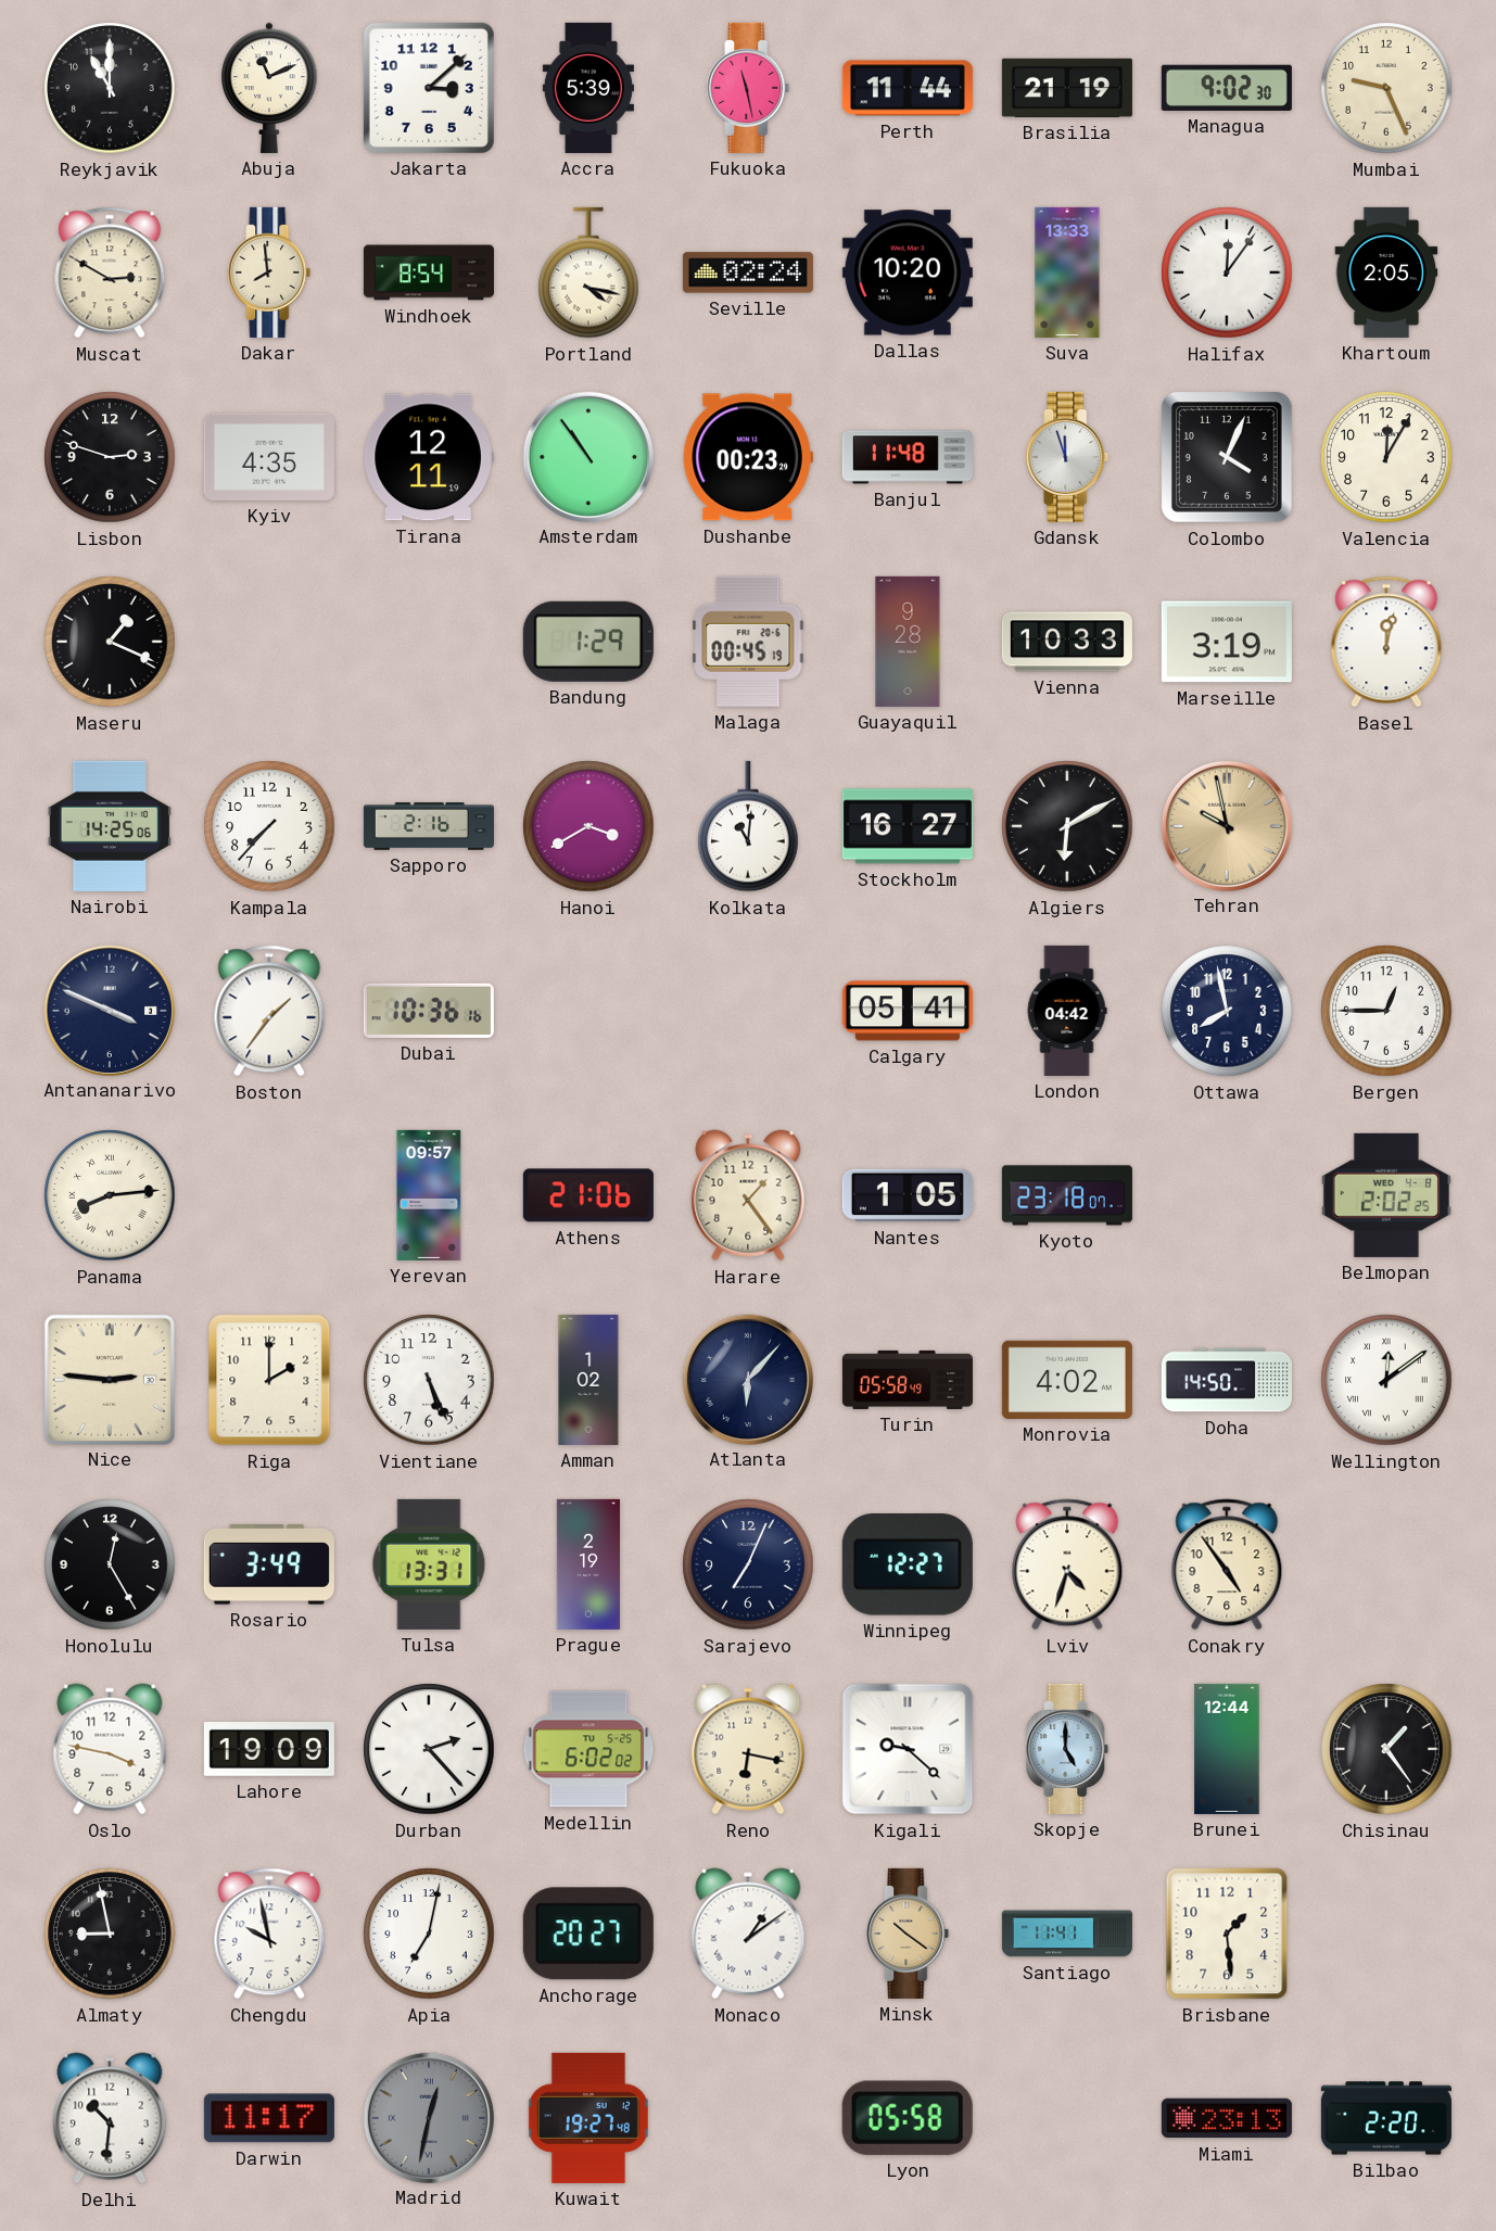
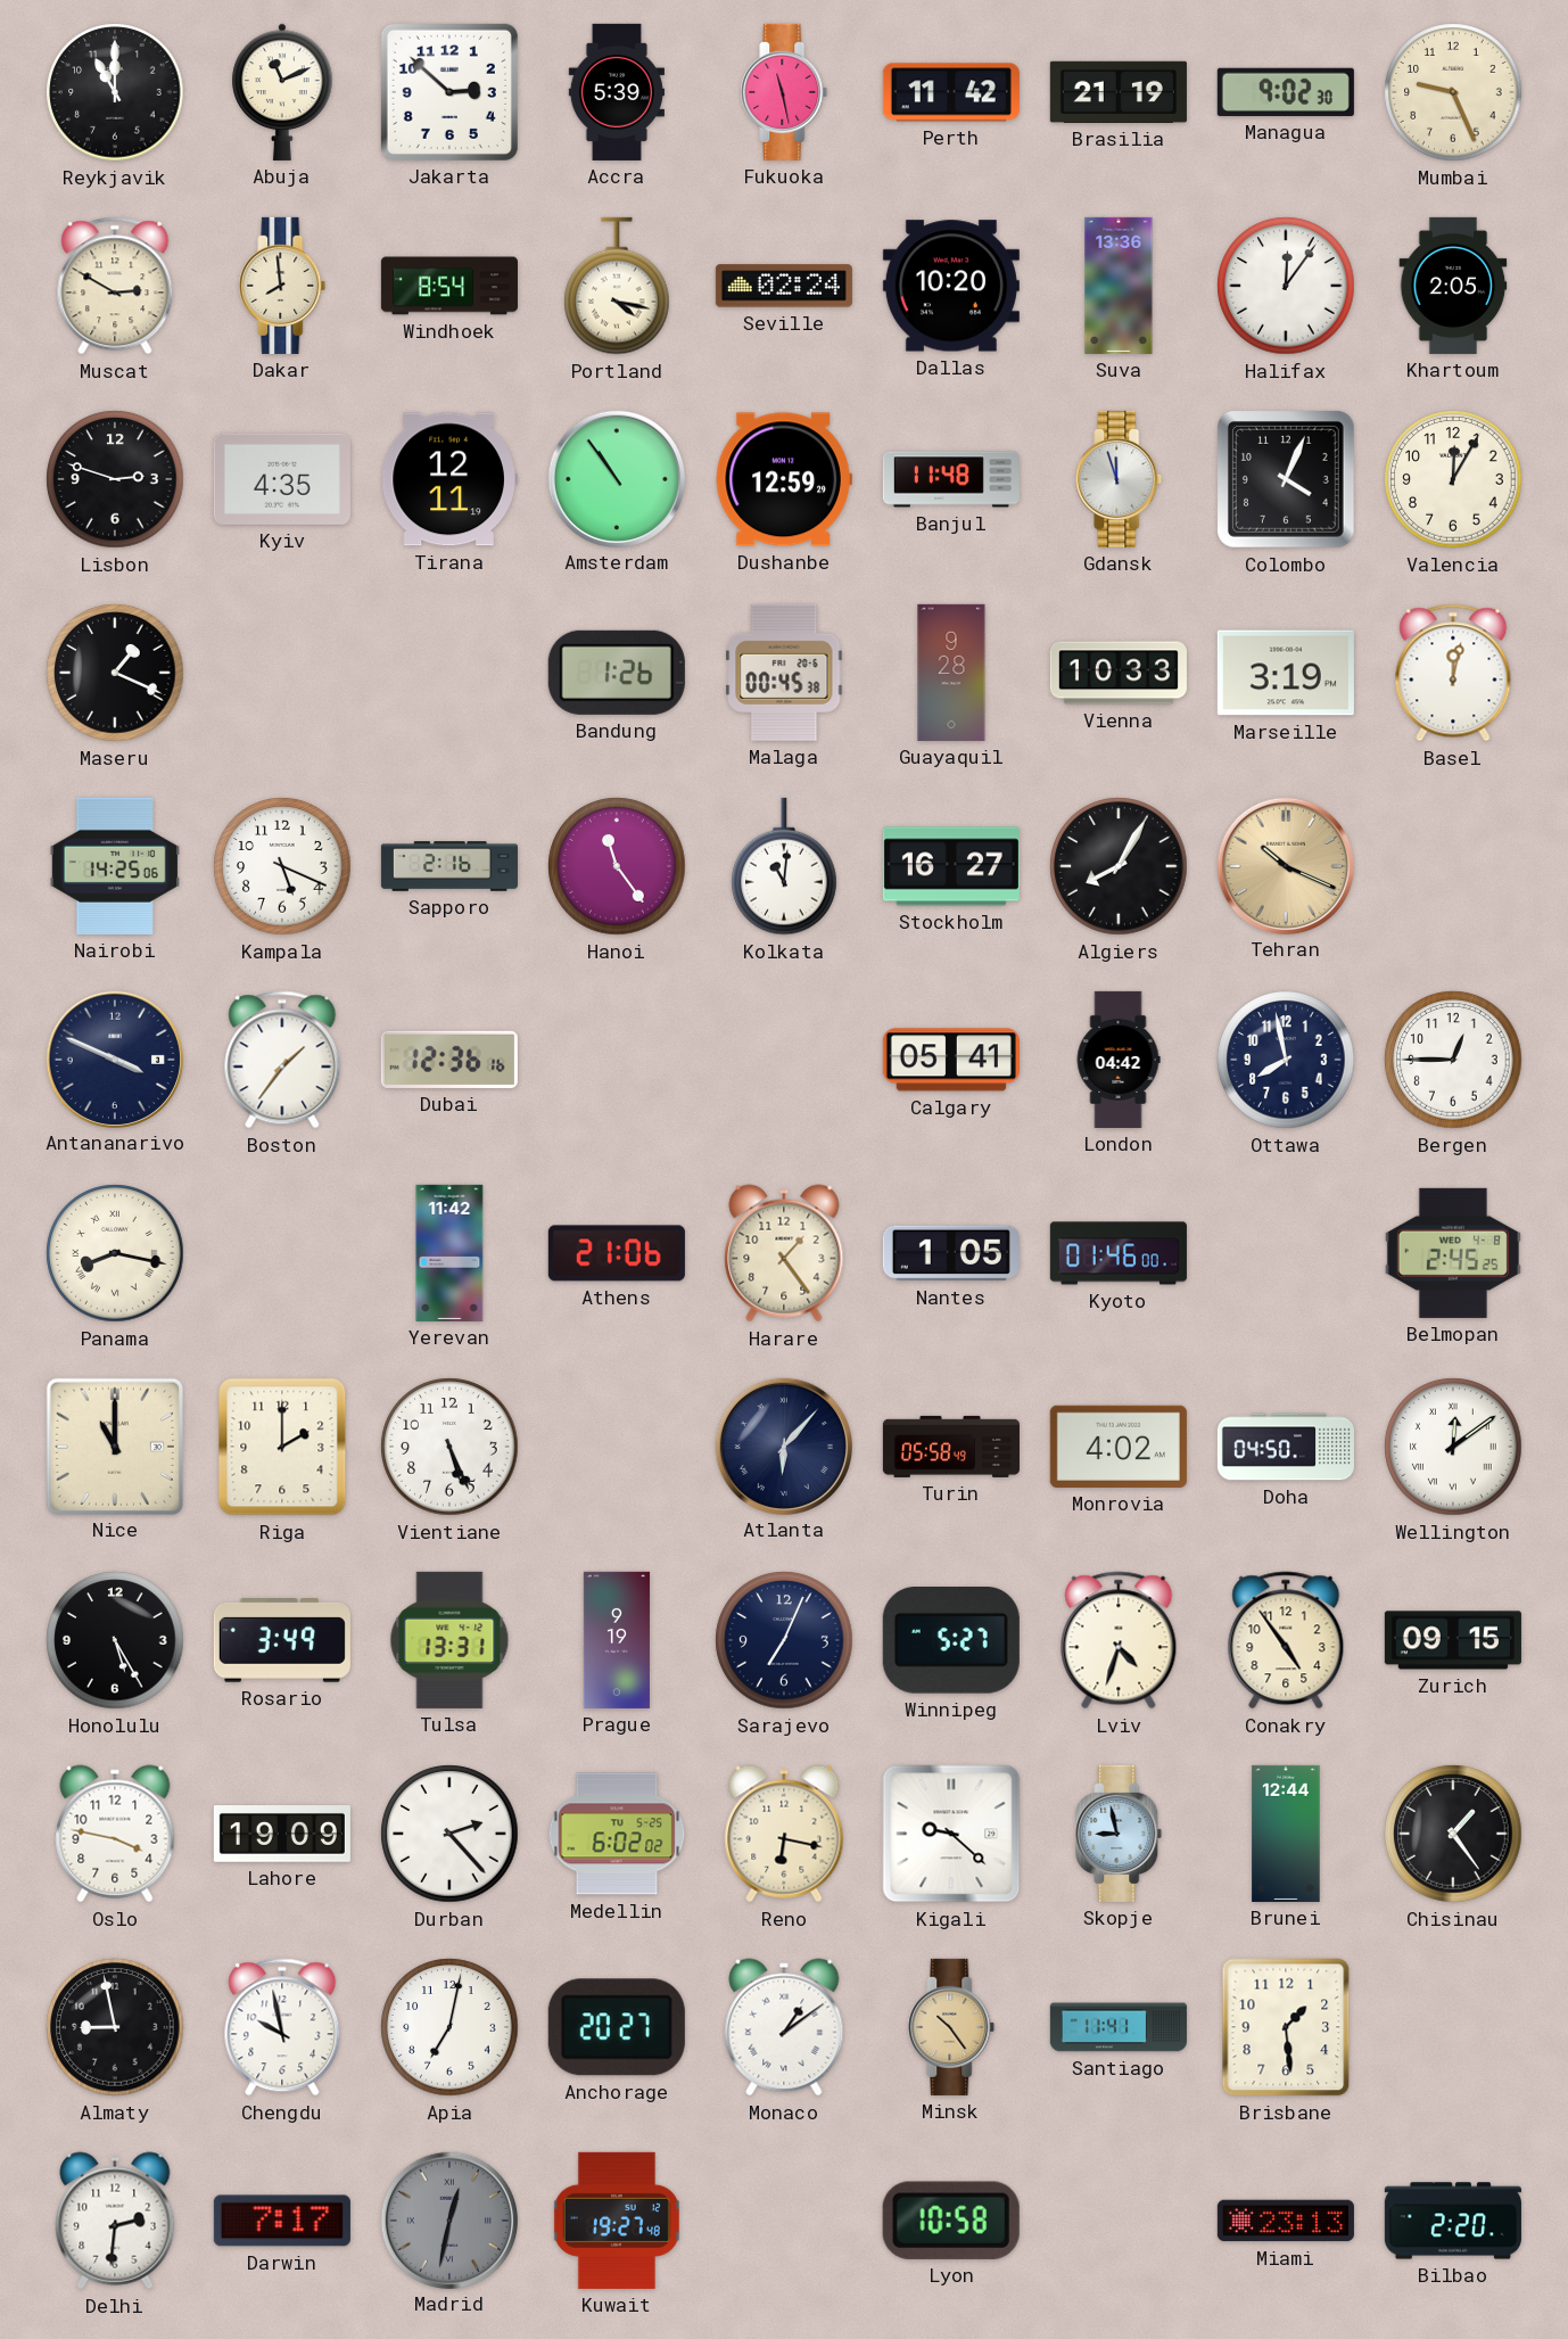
Jakarta: 3:08 -> 2:52 (449, 92)
Perth: 11:44 -> 11:42 (951, 92)
Suva: 13:33 -> 13:36 (1119, 286)
Dushanbe: 00:23 -> 12:59 (784, 479)
Bandung: 1:29 -> 1:26 (617, 673)
Malaga: 00:45:19 -> 00:45:38 (784, 673)
Kampala: 7:37 -> 5:19 (282, 866)
Hanoi: 3:40 -> 11:24 (617, 866)
Algiers: 6:10 -> 8:05 (1119, 866)
Tehran: 9:58 -> 10:19 (1285, 865)
Dubai: 10:36 -> 12:36 (449, 1060)
Panama: 8:14 -> 8:17 (115, 1253)
Yerevan: 09:57 -> 11:42 (449, 1253)
Kyoto: 23:18 -> 01:46 (1119, 1253)
Belmopan: 2:02 -> 2:45 (1453, 1253)
Nice: 2:46 -> 11:00 (114, 1446)
Amman: 1:02 -> none (588, 1380)
Doha: 14:50 -> 04:50 (1286, 1447)
Honolulu: 12:25 -> 5:25 (115, 1640)
Prague: 2:19 -> 9:19 (617, 1640)
Winnipeg: 12:27 -> 5:27 (951, 1641)
Zurich: none -> 09:15 (1453, 1640)
Skopje: 5:00 -> 8:58 (1119, 1834)
Minsk: 10:21 -> 10:24 (951, 2027)
Delhi: 10:31 -> 2:31 (115, 2221)
Darwin: 11:17 -> 7:17 (282, 2221)
Lyon: 05:58 -> 10:58 (951, 2221)
